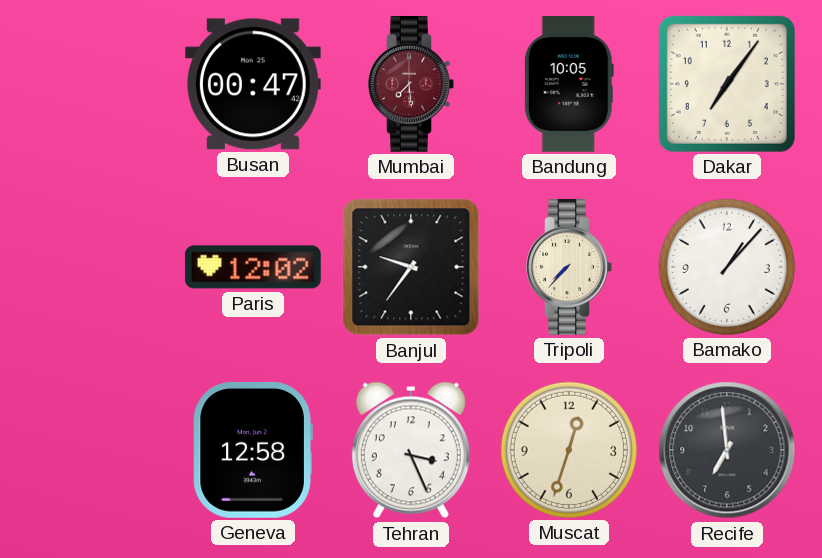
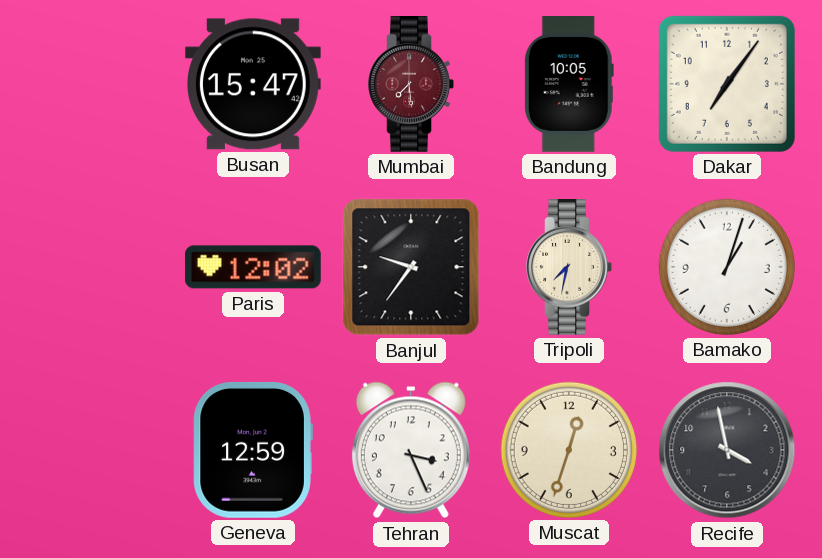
Busan: 00:47 -> 15:47 (253, 84)
Tripoli: 7:37 -> 7:32 (569, 268)
Bamako: 1:07 -> 1:03 (727, 267)
Geneva: 12:58 -> 12:59 (253, 450)
Recife: 6:59 -> 3:58 (727, 450)
